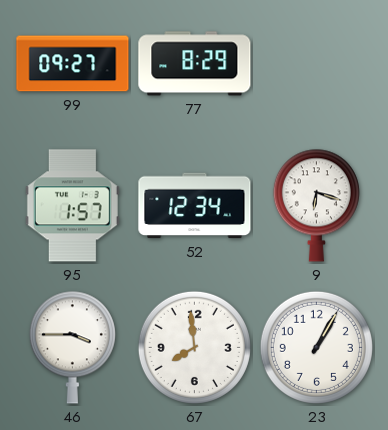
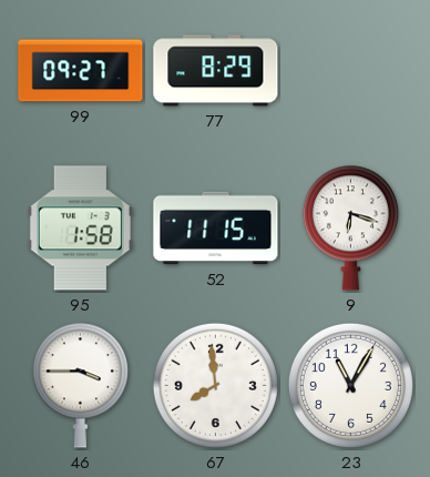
95: 1:57 -> 1:58 (80, 229)
52: 12:34 -> 11:15 (216, 229)
23: 1:05 -> 11:05 (350, 385)
